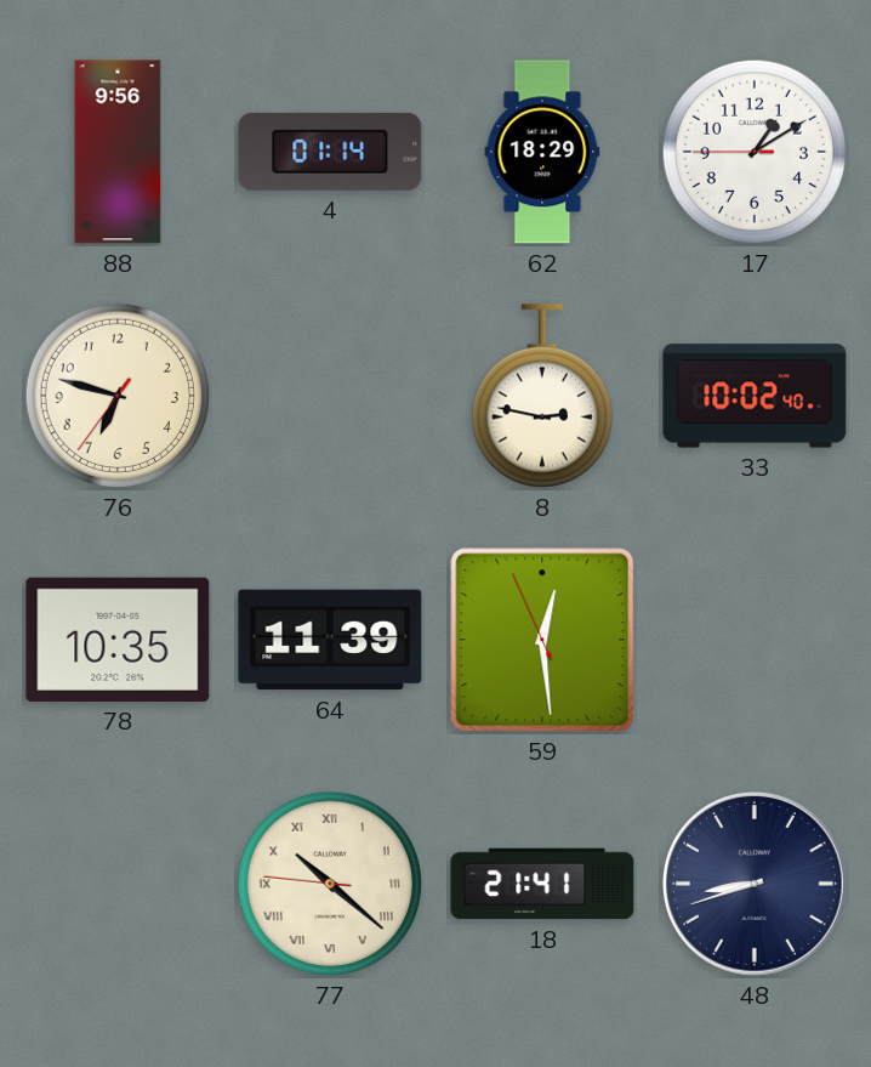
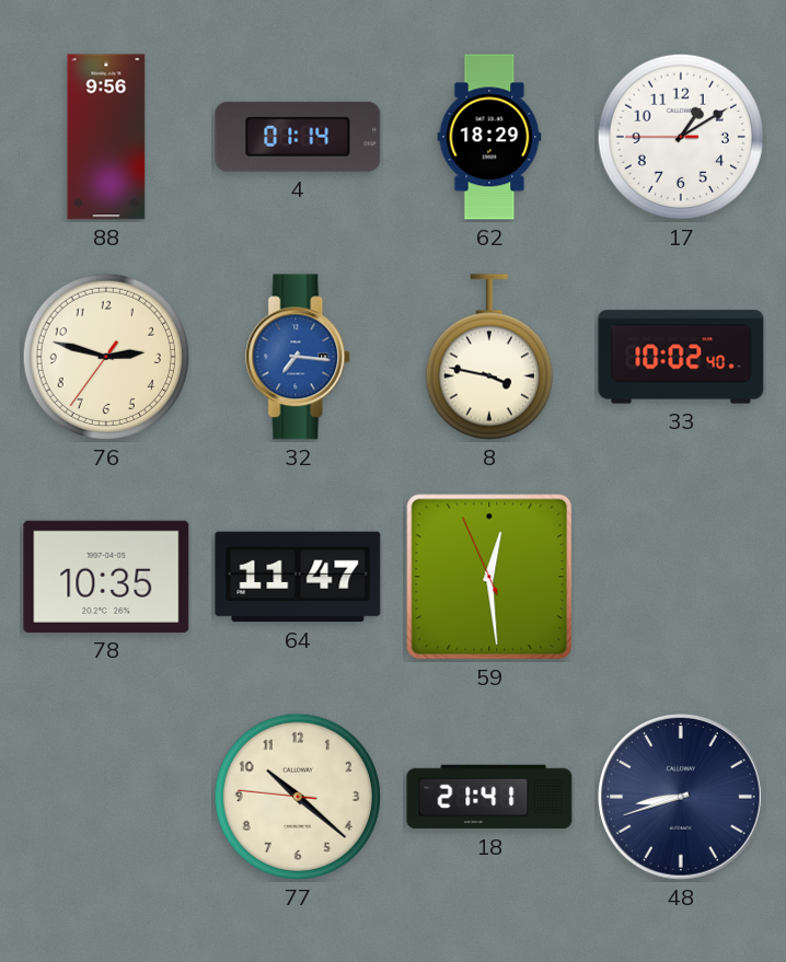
76: 6:47 -> 2:47 (106, 357)
32: none -> 7:16 (299, 357)
8: 2:47 -> 3:47 (489, 357)
64: 11:39 -> 11:47 (298, 577)
77 numerals: Roman -> Arabic (298, 797)
